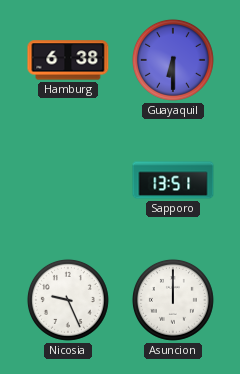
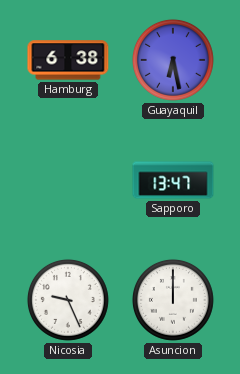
Guayaquil: 6:30 -> 6:28 (173, 60)
Sapporo: 13:51 -> 13:47 (173, 180)
